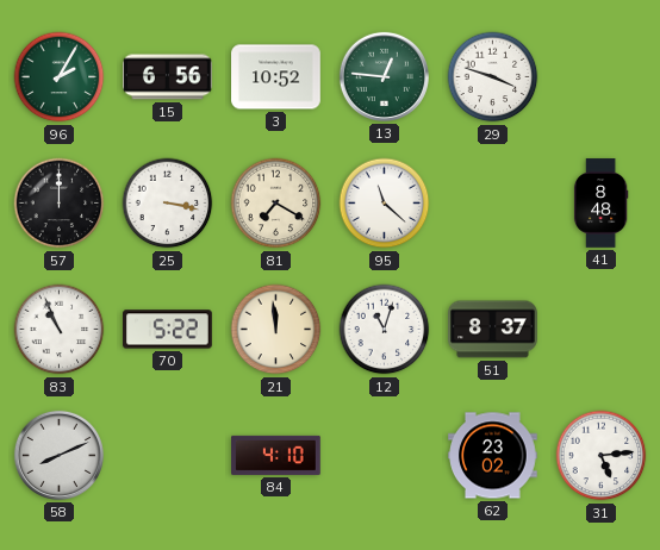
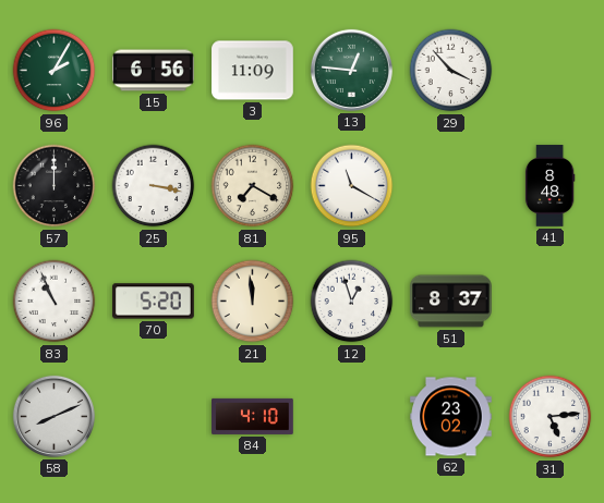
3: 10:52 -> 11:09 (253, 71)
29: 3:48 -> 3:53 (451, 71)
95: 11:22 -> 11:20 (352, 186)
70: 5:22 -> 5:20 (154, 302)
12: 11:03 -> 12:57 (352, 302)
